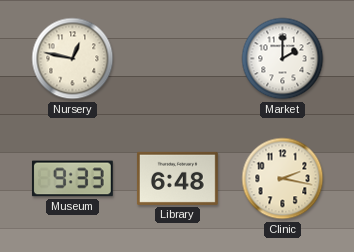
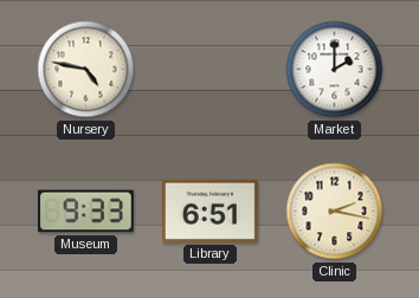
Nursery: 12:47 -> 4:47 (86, 70)
Library: 6:48 -> 6:51 (209, 210)
